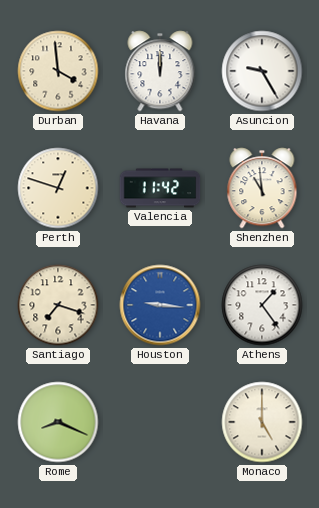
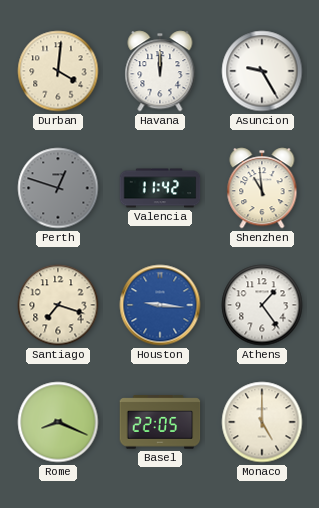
Durban: 3:59 -> 4:01 (58, 71)
Perth dial: cream -> grey (58, 188)
Basel: none -> 22:05 (160, 422)
